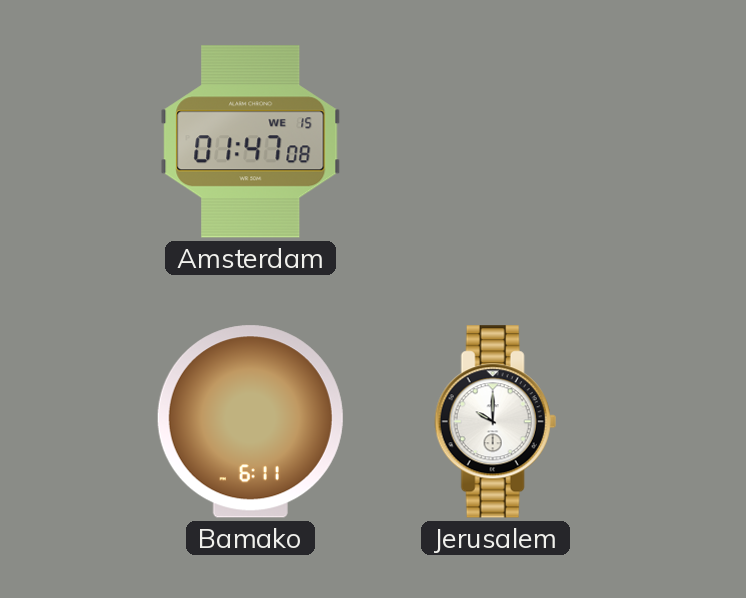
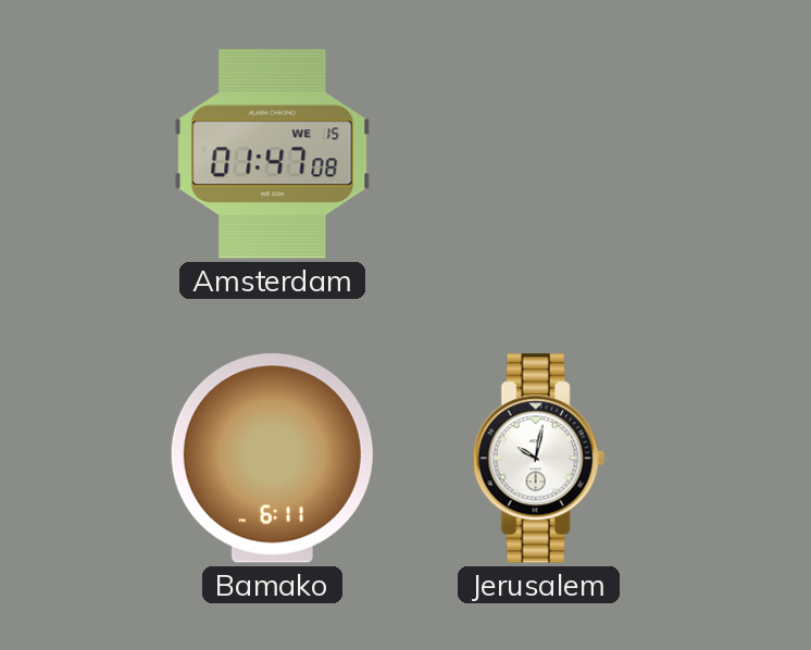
Jerusalem: 10:00 -> 10:02 (538, 459)
